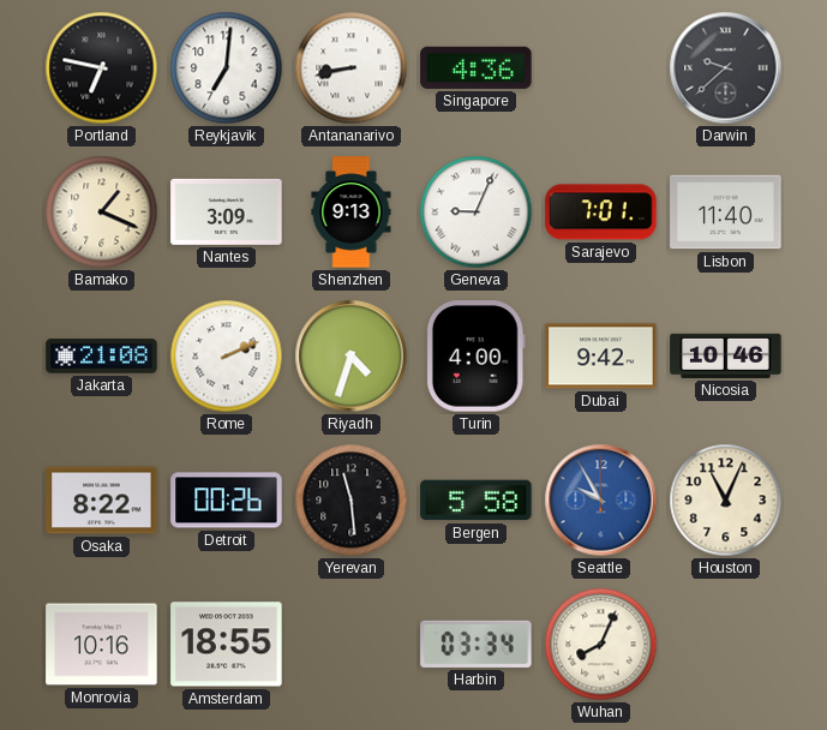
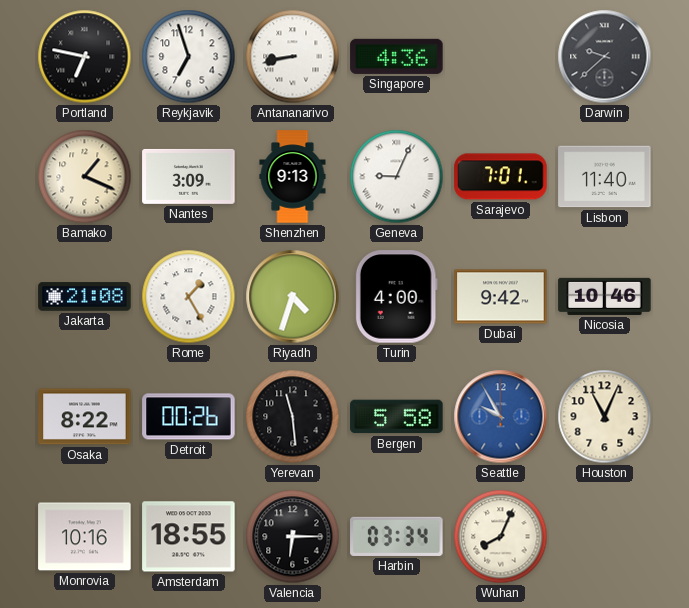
Reykjavik: 7:01 -> 6:57 (189, 57)
Rome: 2:11 -> 1:25 (189, 297)
Valencia: none -> 6:15 (293, 537)
